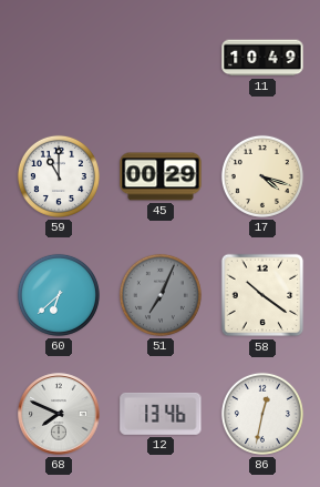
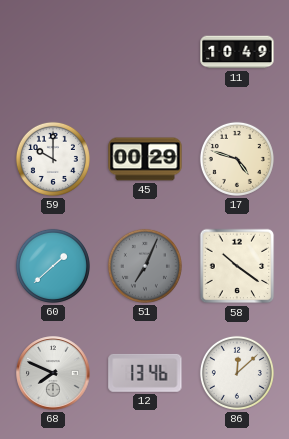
59: 11:00 -> 10:00 (53, 159)
17: 4:18 -> 4:48 (237, 159)
60: 6:38 -> 1:38 (53, 266)
86: 12:32 -> 12:08 (237, 373)
